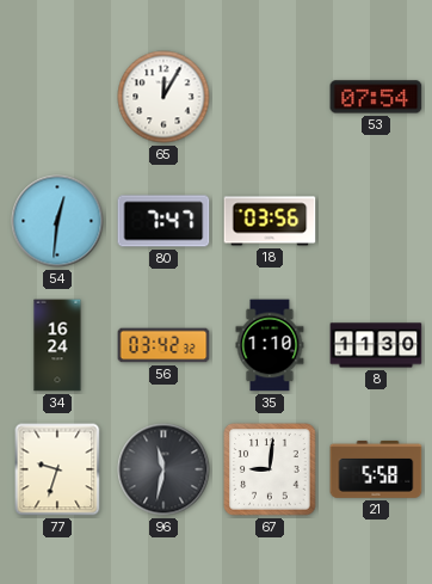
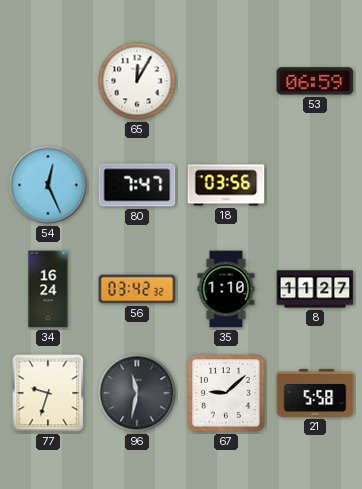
53: 07:54 -> 06:59 (315, 81)
54: 12:31 -> 12:26 (48, 185)
8: 11:30 -> 11:27 (315, 289)
67: 9:01 -> 9:08 (226, 393)
